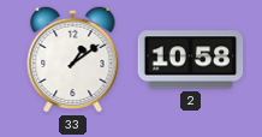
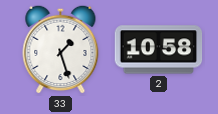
33: 1:09 -> 1:27 (61, 49)
